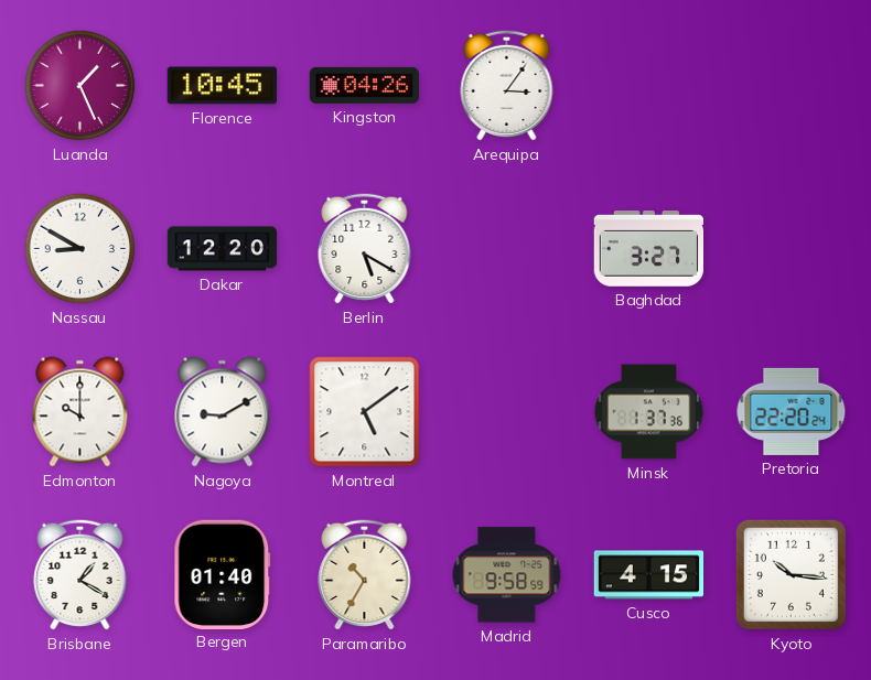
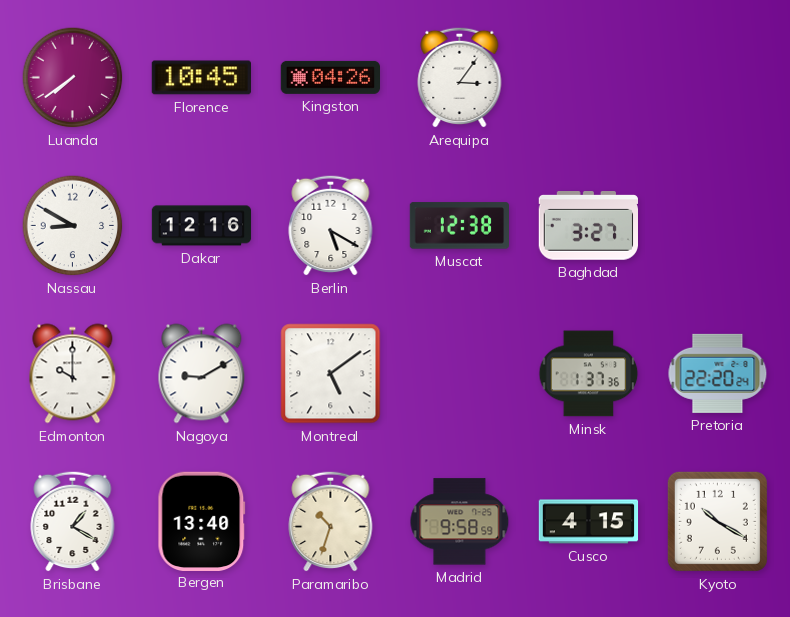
Luanda: 1:26 -> 7:39 (73, 78)
Dakar: 12:20 -> 12:16 (202, 226)
Muscat: none -> 12:38 (459, 226)
Bergen: 01:40 -> 13:40 (202, 521)
Paramaribo: 10:35 -> 10:33 (331, 521)
Kyoto: 10:16 -> 10:20 (717, 521)
